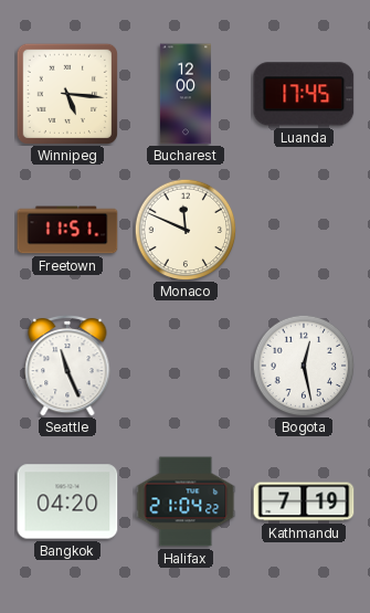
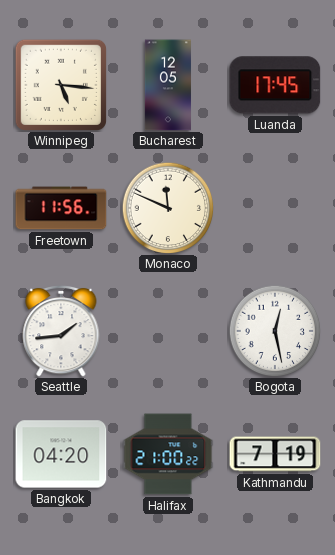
Bucharest: 12:00 -> 12:05 (168, 85)
Freetown: 11:51 -> 11:56 (61, 208)
Seattle: 11:26 -> 1:44 (61, 331)
Halifax: 21:04 -> 21:00 (168, 454)
